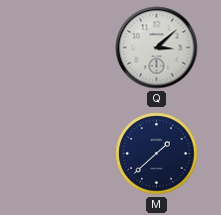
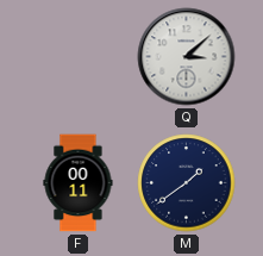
F: none -> 00:11 (79, 183)
M: 1:38 -> 1:39 (187, 183)
